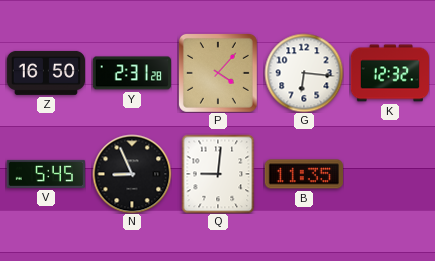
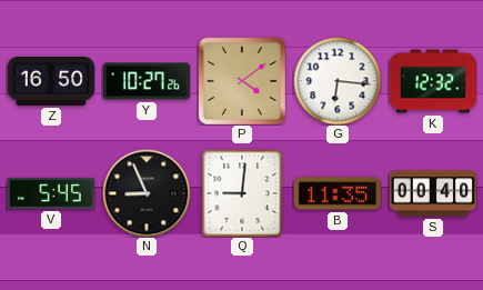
Y: 2:31 -> 10:27 (147, 81)
P: 4:07 -> 4:09 (242, 81)
S: none -> 00:40 (433, 193)
